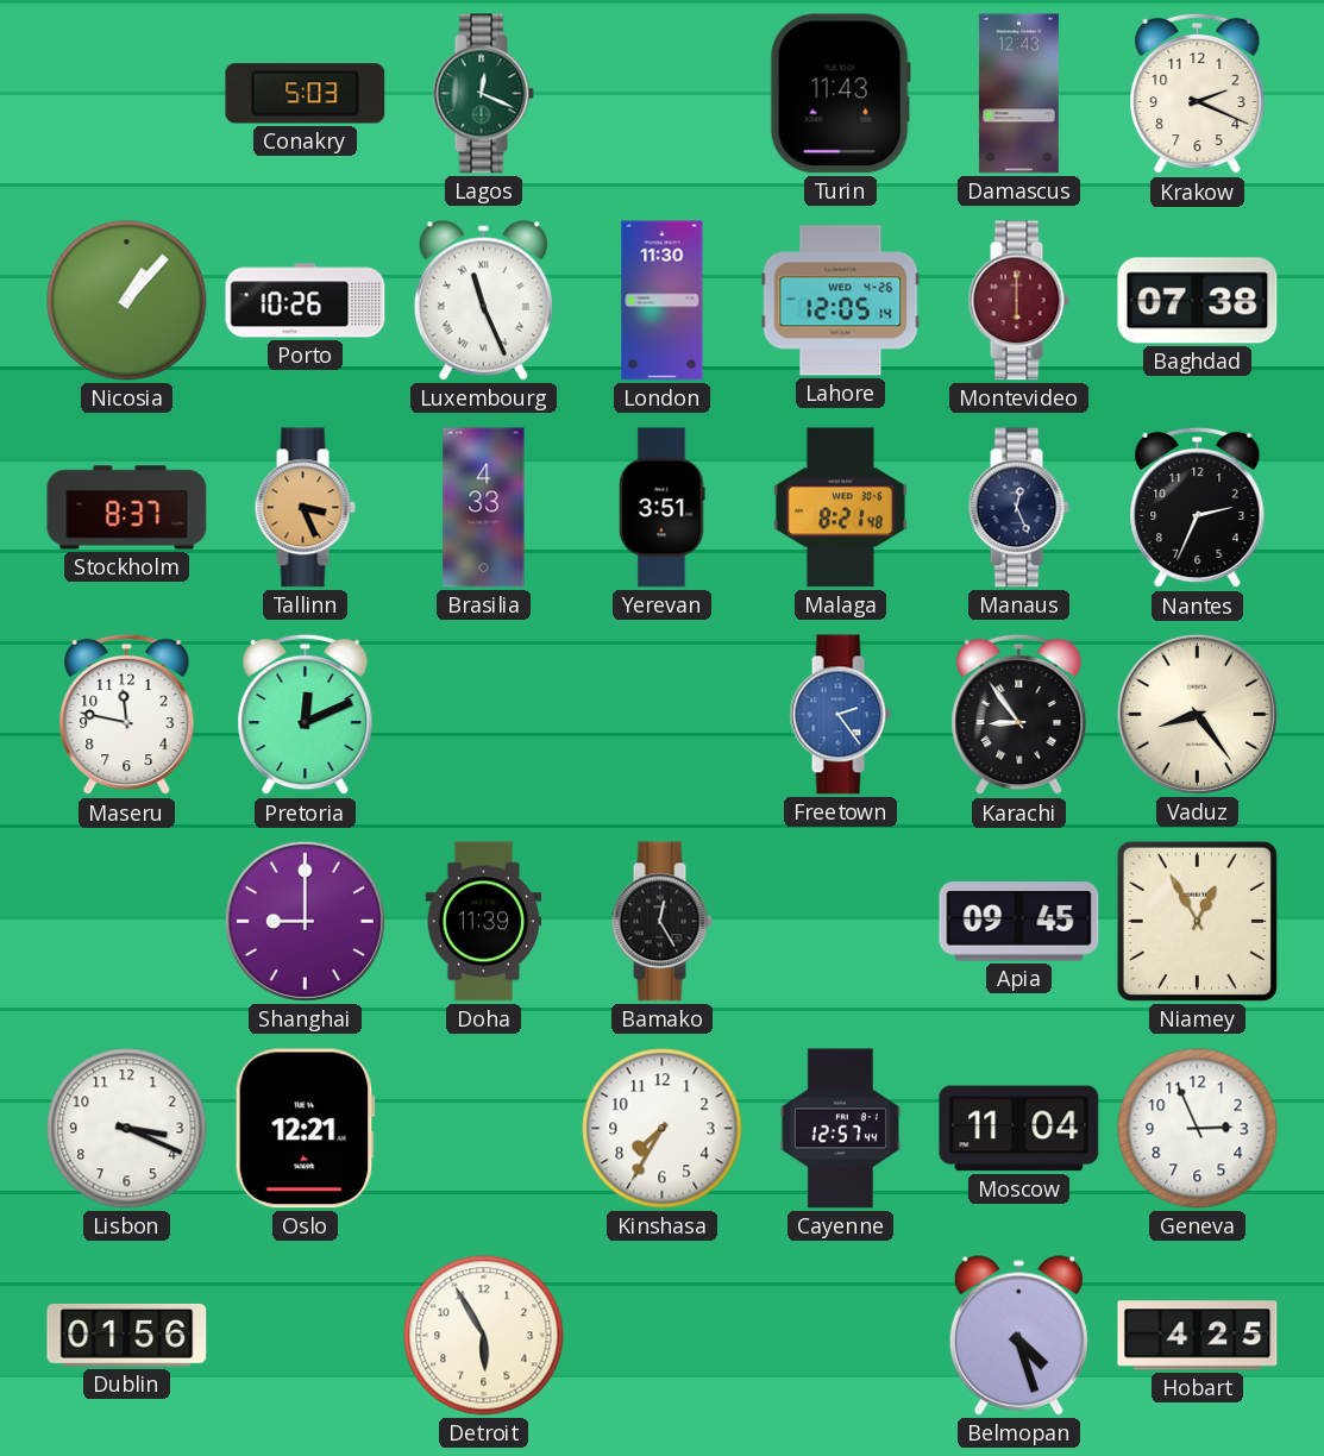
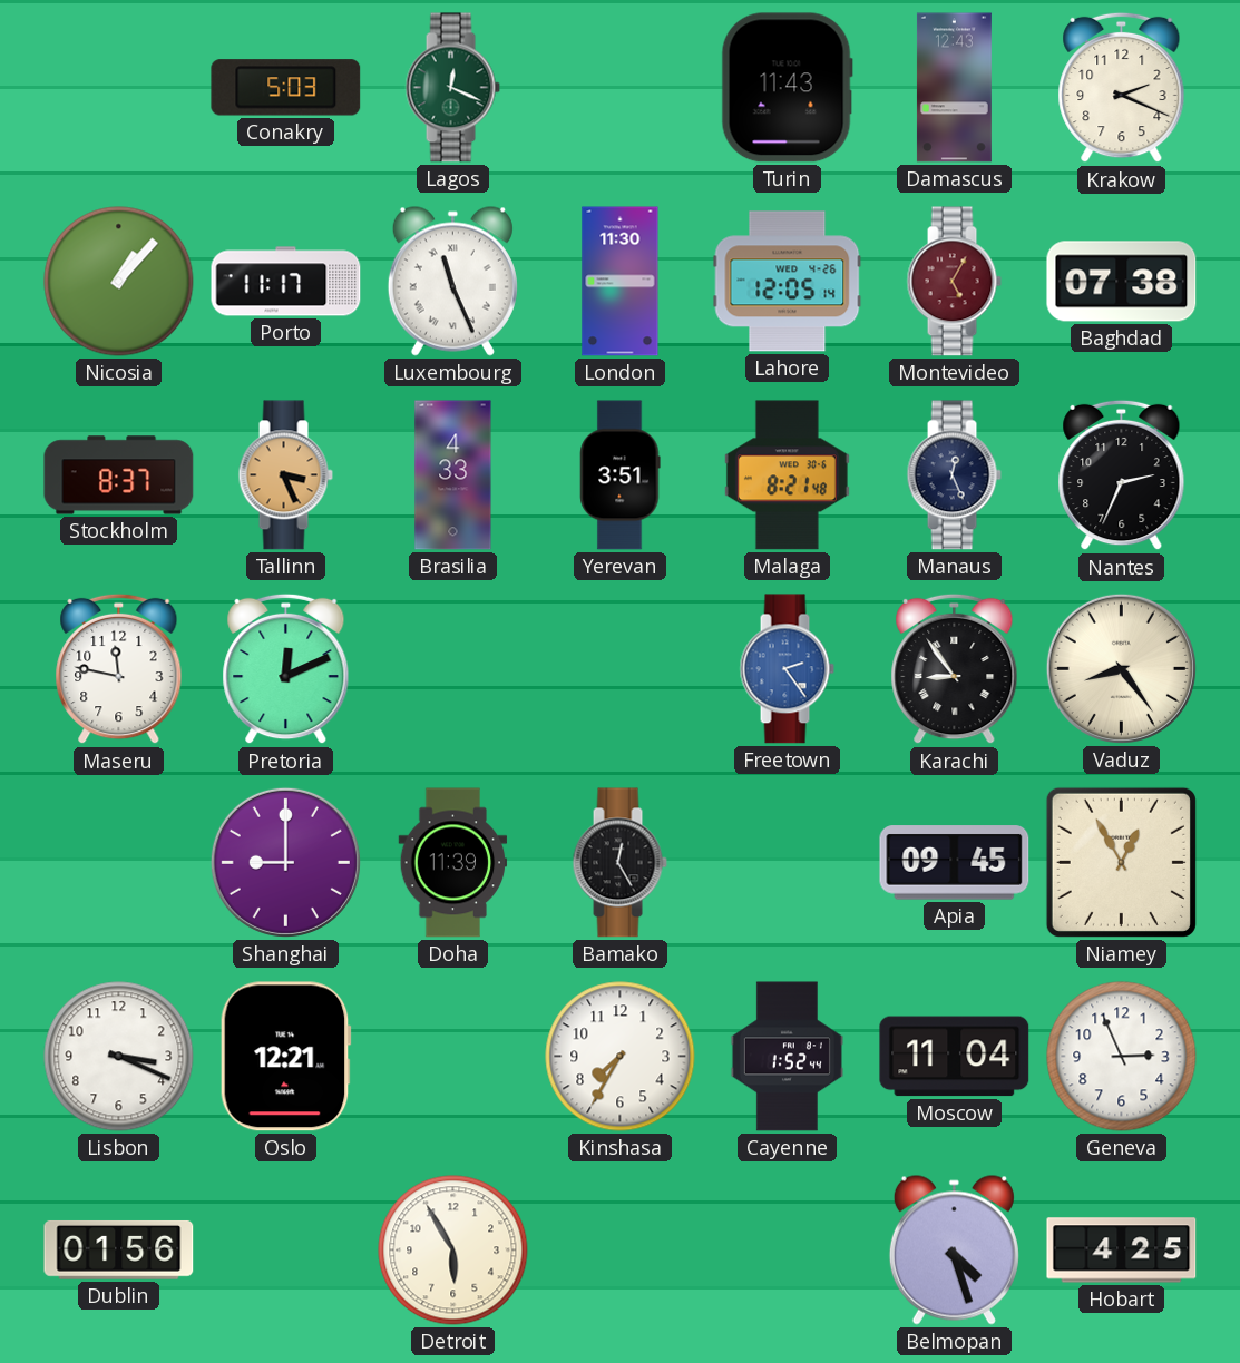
Porto: 10:26 -> 11:17 (286, 282)
Montevideo: 6:00 -> 5:05 (954, 282)
Cayenne: 12:57 -> 1:52 (787, 1057)
